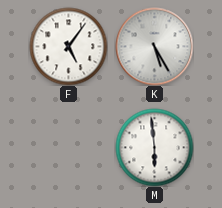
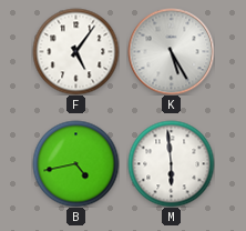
B: none -> 4:43 (75, 163)
